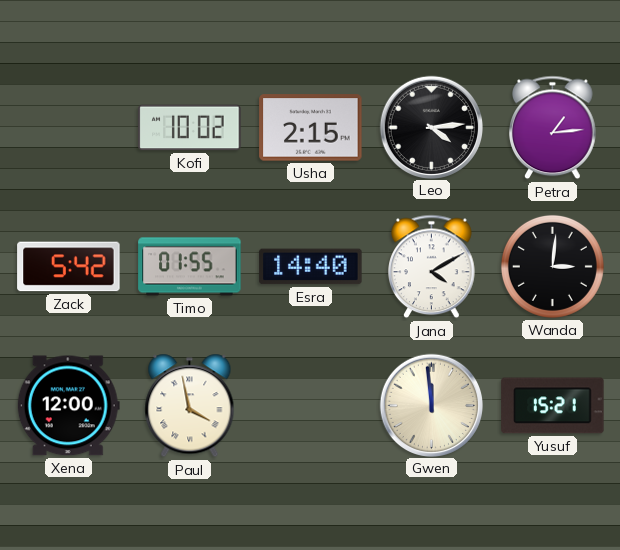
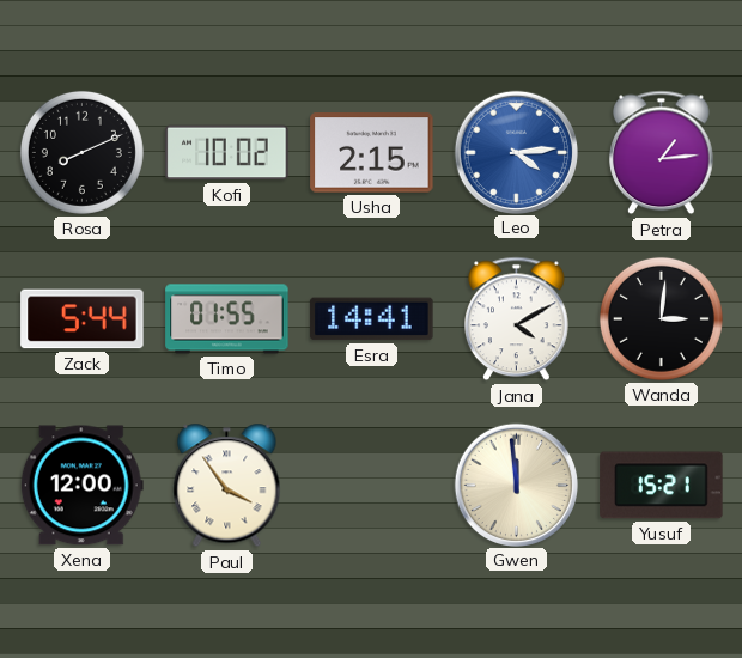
Rosa: none -> 8:11 (81, 152)
Leo dial: black -> blue (516, 152)
Zack: 5:42 -> 5:44 (83, 319)
Esra: 14:40 -> 14:41 (372, 319)
Paul: 3:58 -> 3:54 (227, 486)
